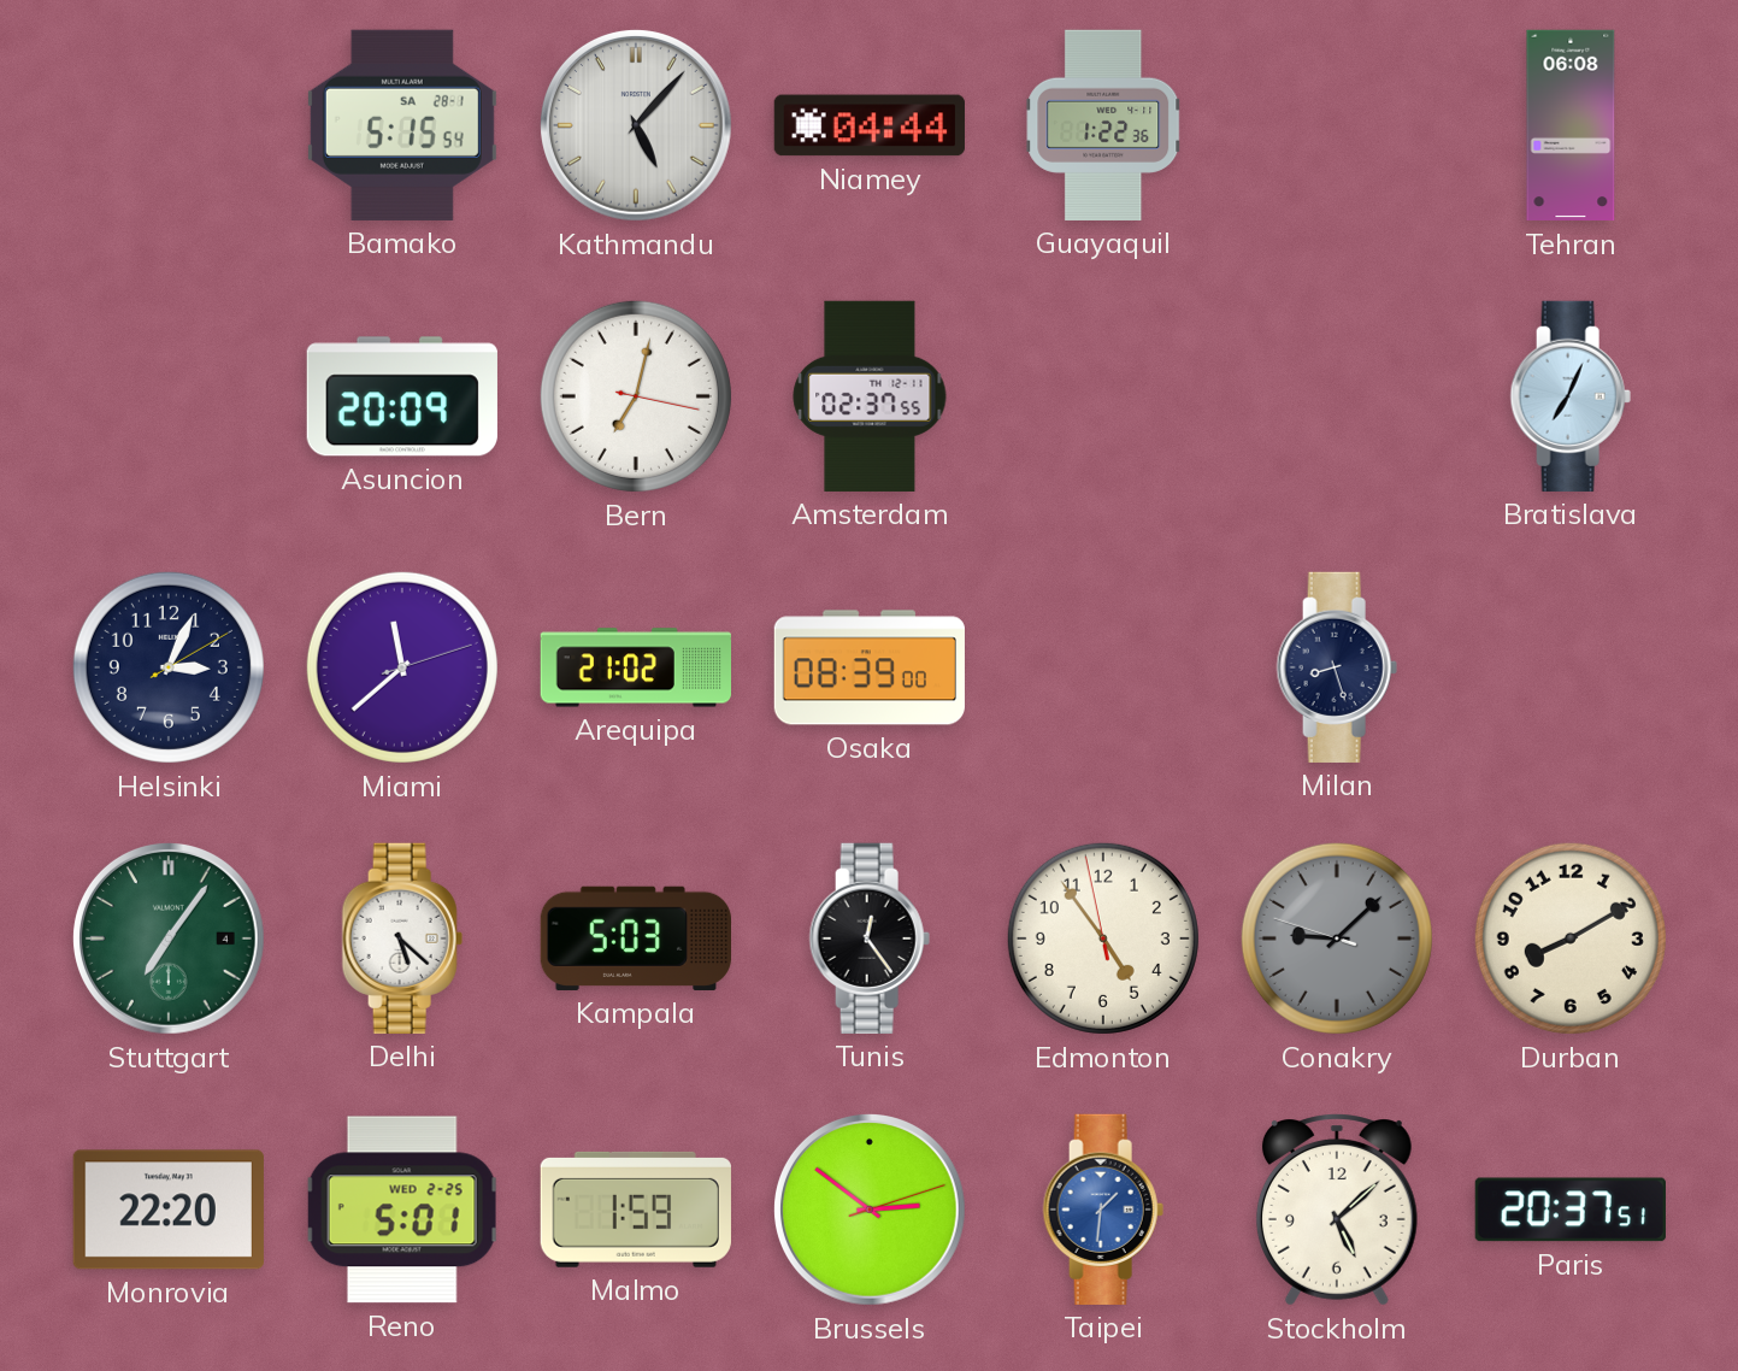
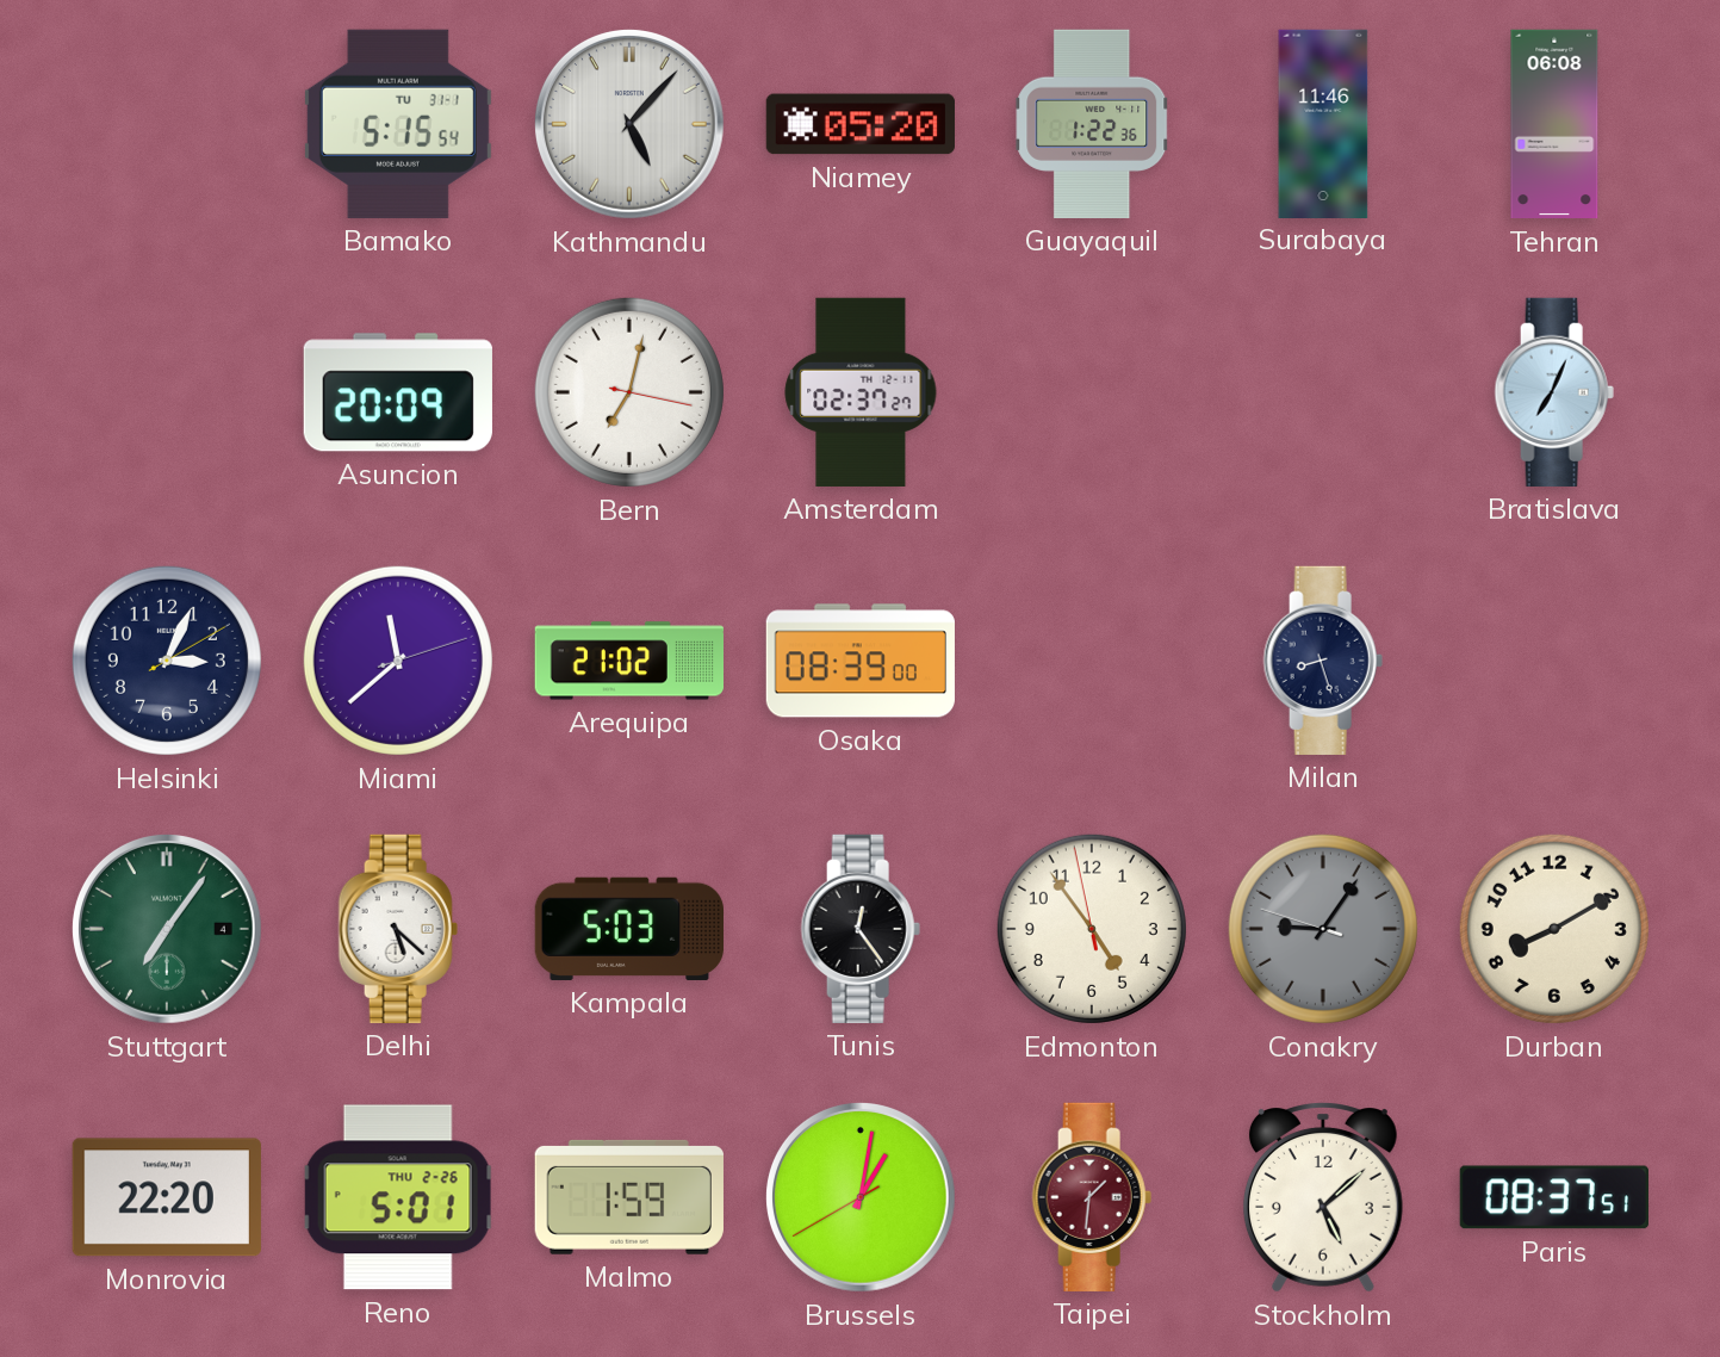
Bamako date: SA 28-1 -> TU 31-1 (398, 124)
Niamey: 04:44 -> 05:20 (861, 124)
Surabaya: none -> 11:46 (1323, 123)
Amsterdam: 02:37:55 -> 02:37:27 (861, 392)
Conakry: 9:07 -> 9:05 (1323, 929)
Reno date: WED 2-25 -> THU 2-26 (398, 1197)
Brussels: 2:51 -> 1:01 (861, 1197)
Taipei dial: blue -> burgundy (1092, 1197)
Paris: 20:37 -> 08:37 (1554, 1197)
